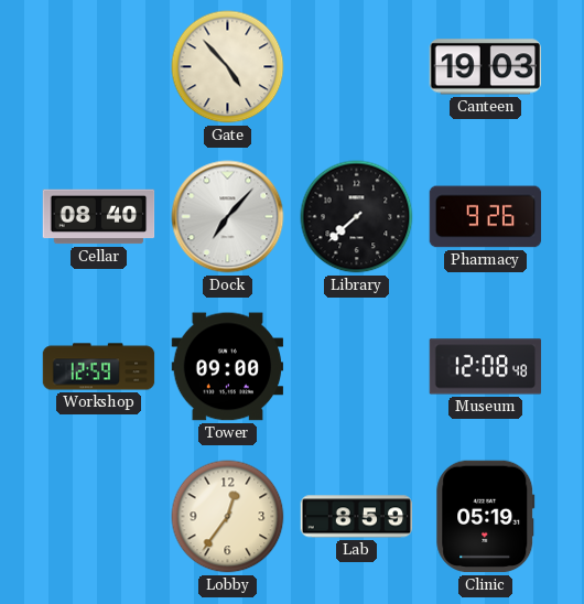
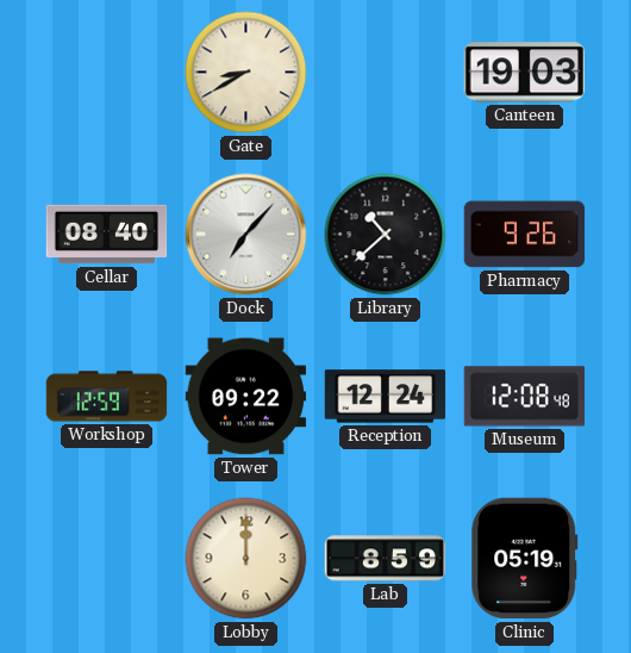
Gate: 4:53 -> 8:40 (246, 73)
Library: 7:38 -> 10:38 (386, 235)
Tower: 09:00 -> 09:22 (246, 397)
Reception: none -> 12:24 (386, 397)
Lobby: 12:36 -> 12:00 (246, 559)
